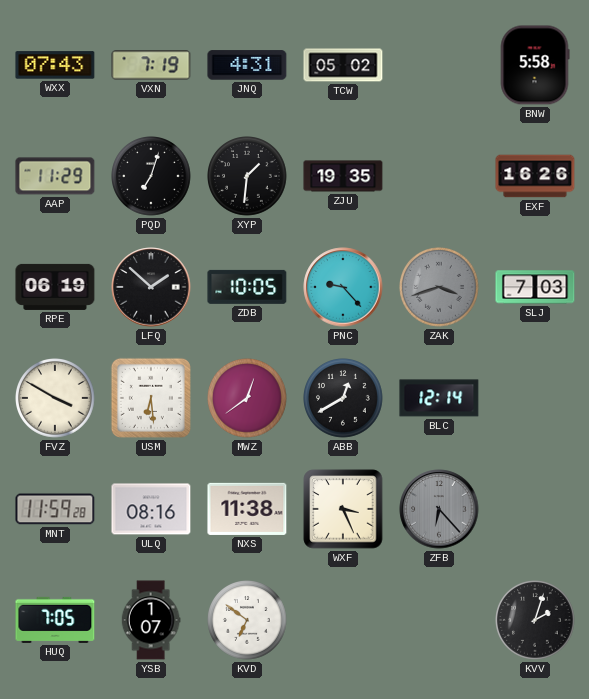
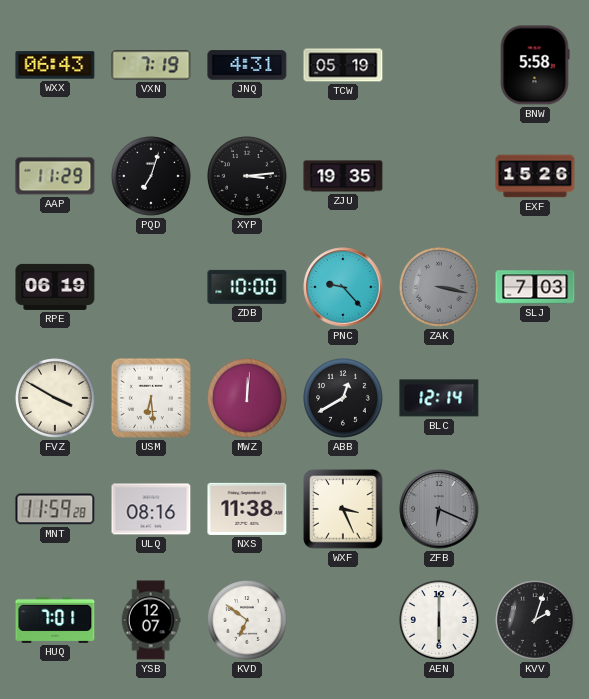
WXX: 07:43 -> 06:43 (55, 65)
TCW: 05:02 -> 05:19 (343, 65)
XYP: 1:31 -> 3:14 (248, 177)
EXF: 16:26 -> 15:26 (535, 176)
LFQ: 1:52 -> none (151, 287)
ZDB: 10:05 -> 10:00 (247, 287)
ZAK: 3:42 -> 3:17 (440, 288)
MWZ: 12:39 -> 12:01 (248, 399)
ZFB: 6:23 -> 6:19 (439, 509)
HUQ: 7:05 -> 7:01 (55, 620)
YSB: 1:07 -> 12:07 (151, 620)
AEN: none -> 6:00 (440, 621)
